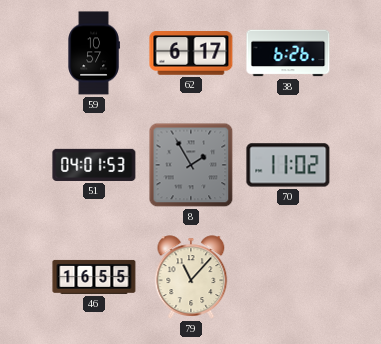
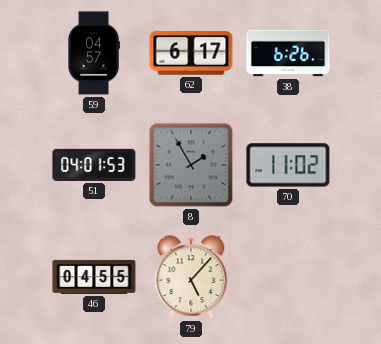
59: 10:57 -> 04:57 (94, 53)
46: 16:55 -> 04:55 (94, 277)
79: 11:07 -> 5:07 (191, 277)
